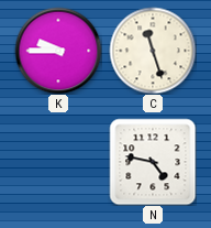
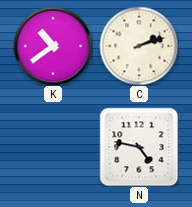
K: 9:45 -> 10:39 (53, 46)
C: 11:27 -> 2:12 (139, 46)
